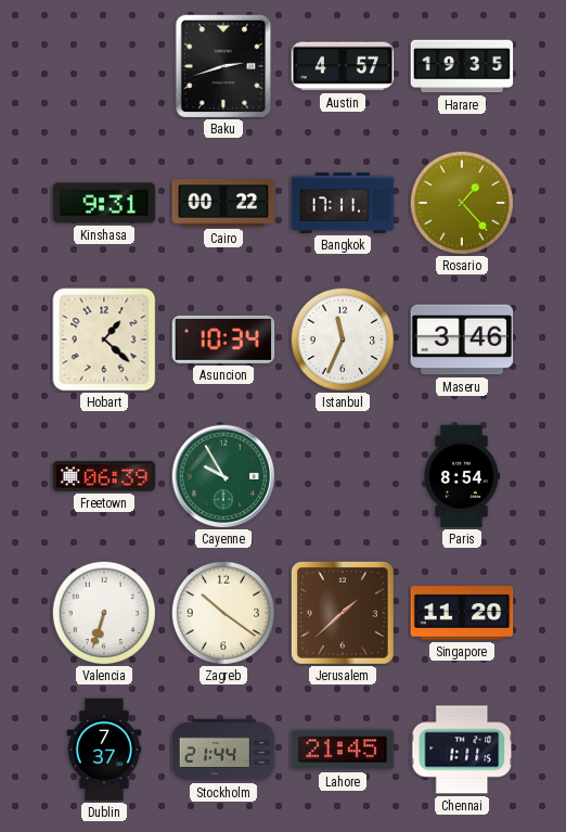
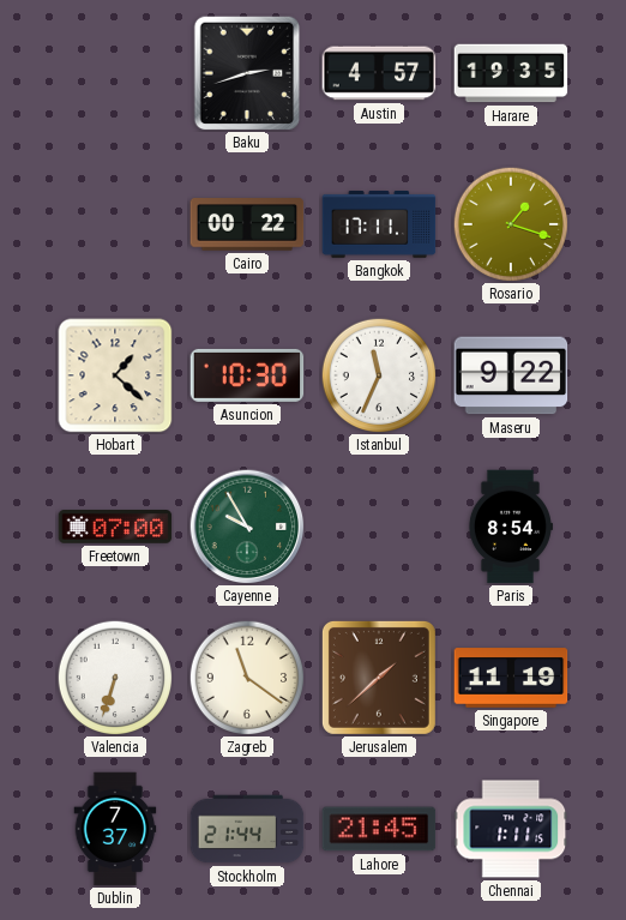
Kinshasa: 9:31 -> none (104, 203)
Rosario: 1:23 -> 1:18 (511, 224)
Asuncion: 10:34 -> 10:30 (247, 375)
Maseru: 3:46 -> 9:22 (511, 375)
Freetown: 06:39 -> 07:00 (115, 527)
Zagreb: 10:21 -> 11:21 (247, 678)
Singapore: 11:20 -> 11:19 (511, 678)
